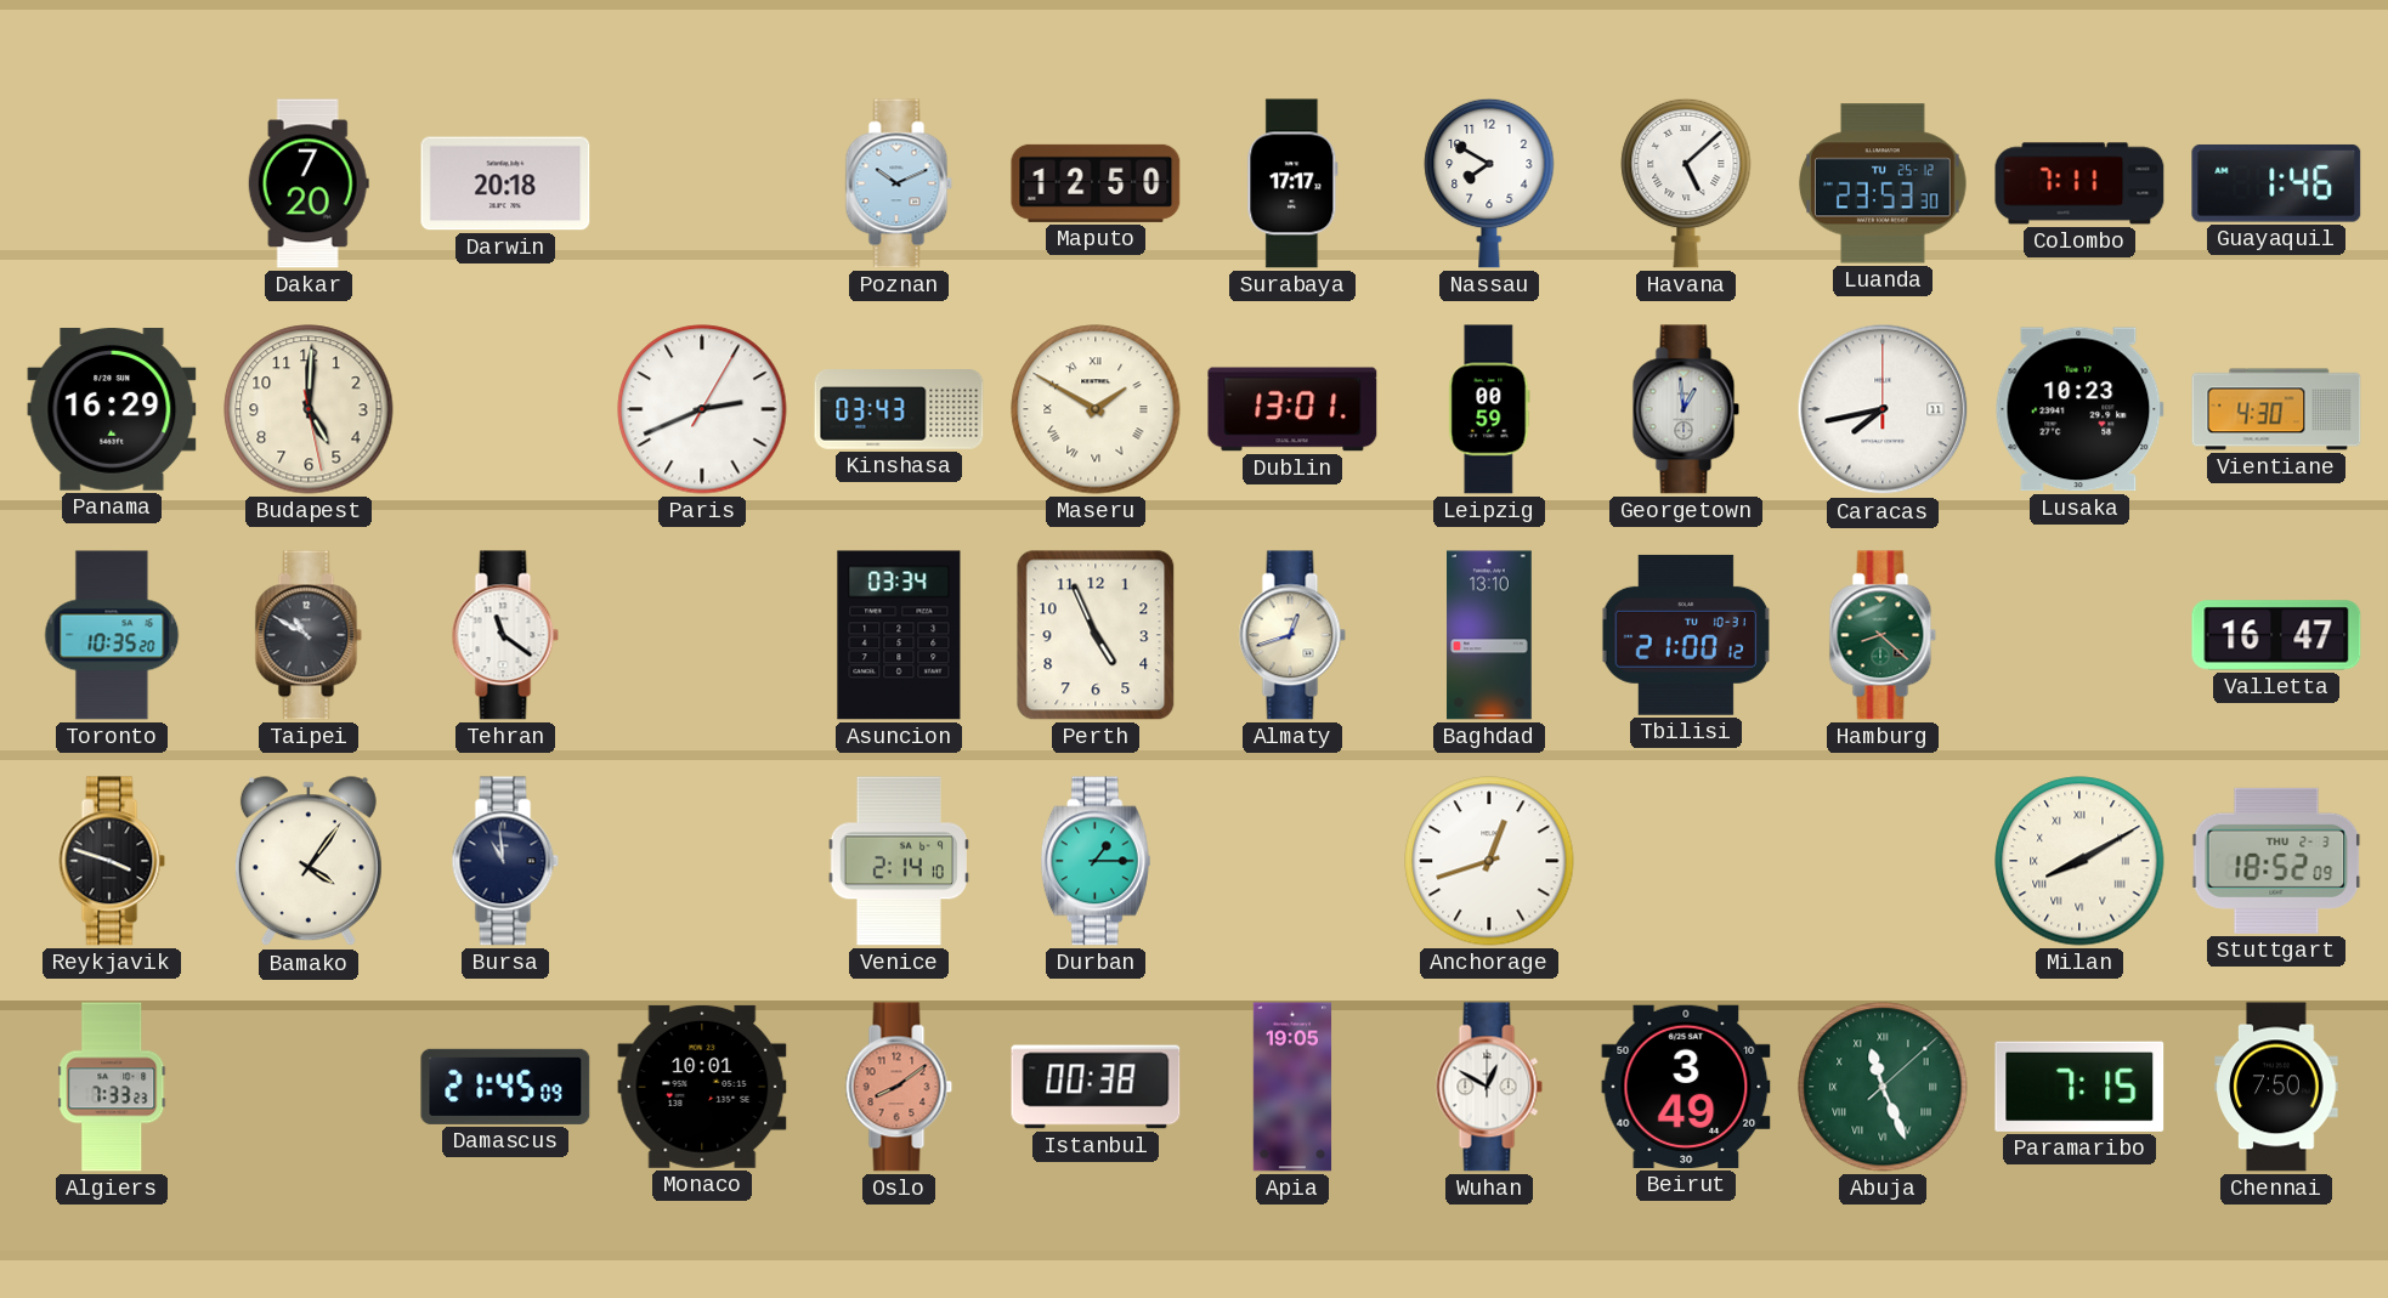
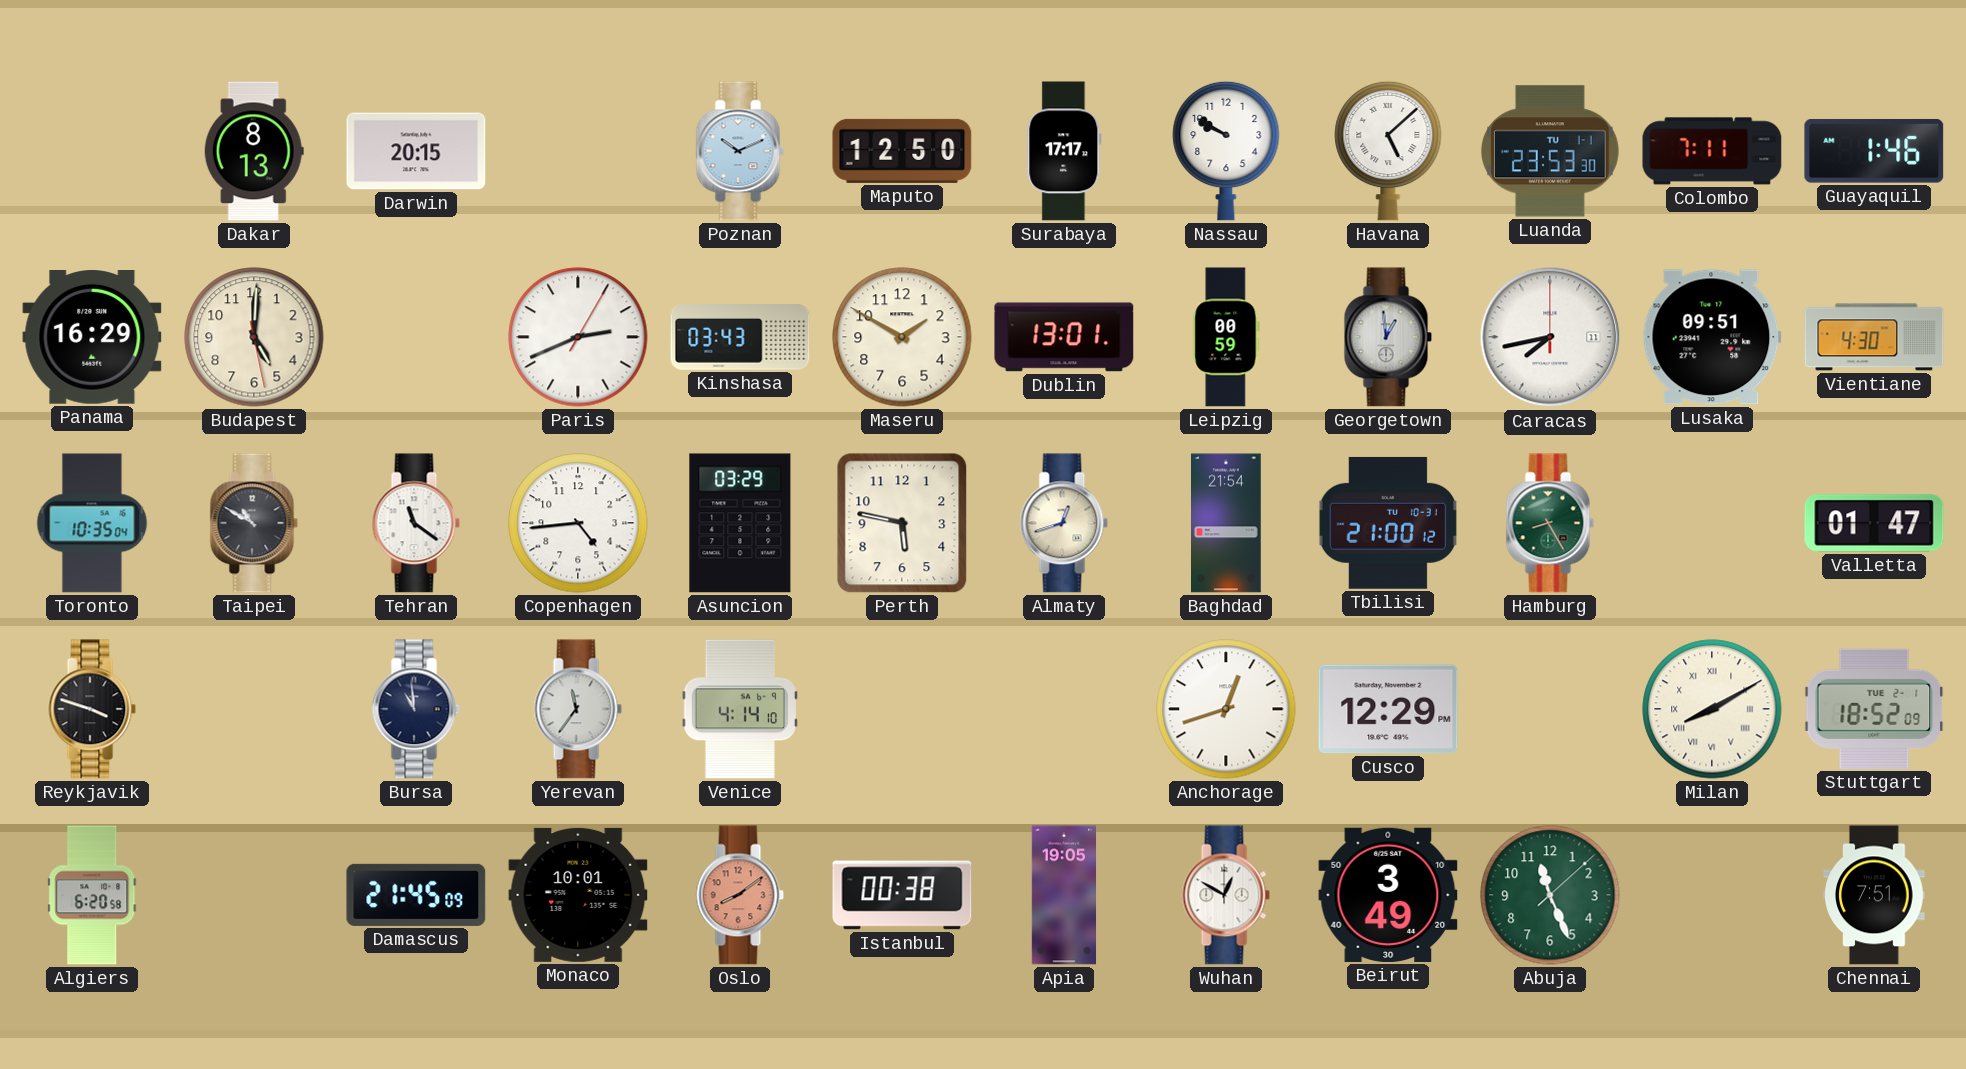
Dakar: 7:20 -> 8:13 (254, 151)
Darwin: 20:18 -> 20:15 (416, 151)
Nassau: 7:50 -> 9:50 (1226, 151)
Luanda date: TU 25-12 -> TU 1-1 (1551, 151)
Maseru numerals: Roman -> Arabic (902, 337)
Lusaka: 10:23 -> 09:51 (1712, 337)
Toronto: 10:35:20 -> 10:35:04 (92, 523)
Copenhagen: none -> 4:44 (578, 523)
Asuncion: 03:34 -> 03:29 (740, 523)
Perth: 4:56 -> 5:47 (902, 523)
Baghdad: 13:10 -> 21:54 (1226, 523)
Hamburg: 8:22 -> 8:25 (1550, 523)
Valletta: 16:47 -> 01:47 (1874, 523)
Bamako: 4:06 -> none (309, 862)
Yerevan: none -> 11:36 (578, 709)
Venice: 2:14 -> 4:14 (740, 709)
Durban: 1:15 -> none (1096, 861)
Cusco: none -> 12:29 (1388, 709)
Stuttgart date: THU 2-3 -> TUE 2-1 (1874, 709)
Algiers: 7:33 -> 6:20 (92, 895)
Abuja numerals: Roman -> Arabic (1550, 895)
Paramaribo: 7:15 -> none (2079, 1087)
Chennai: 7:50 -> 7:51 (1874, 895)
